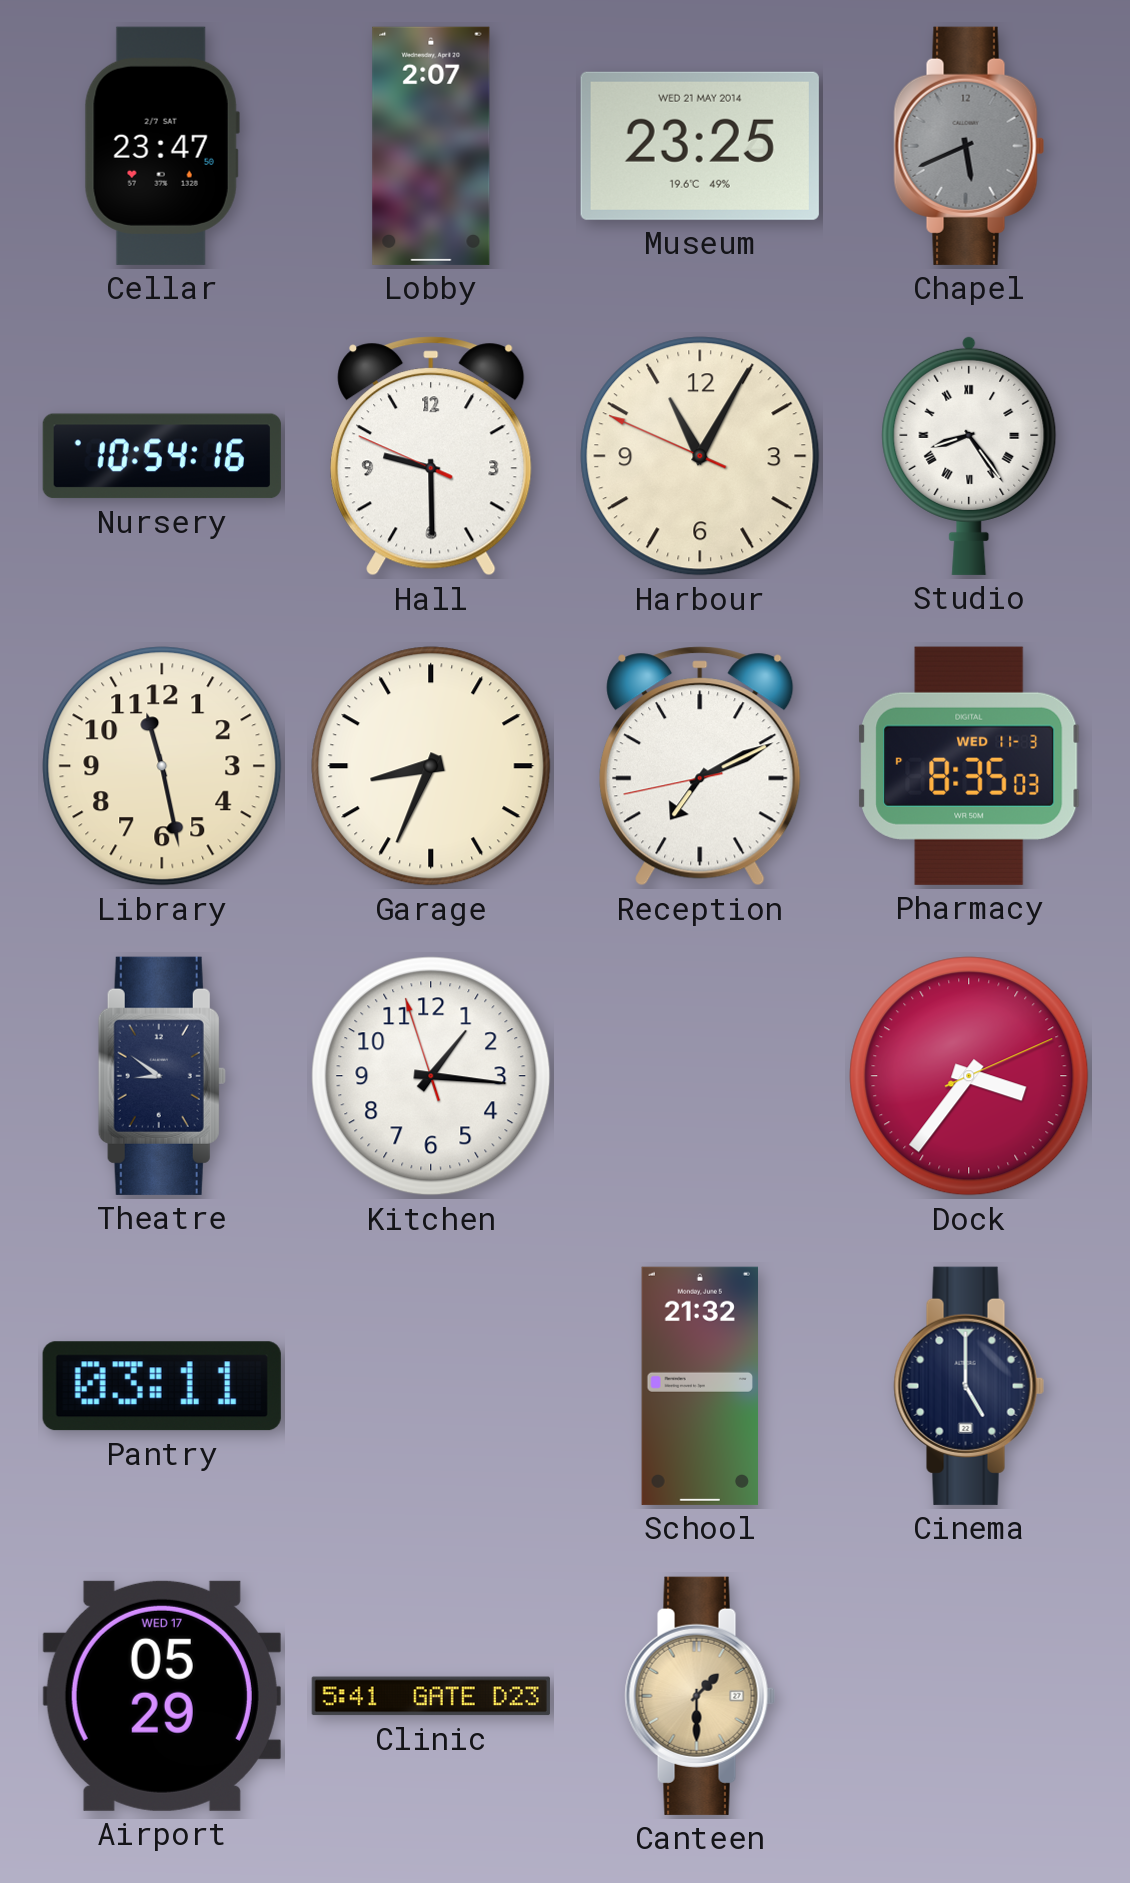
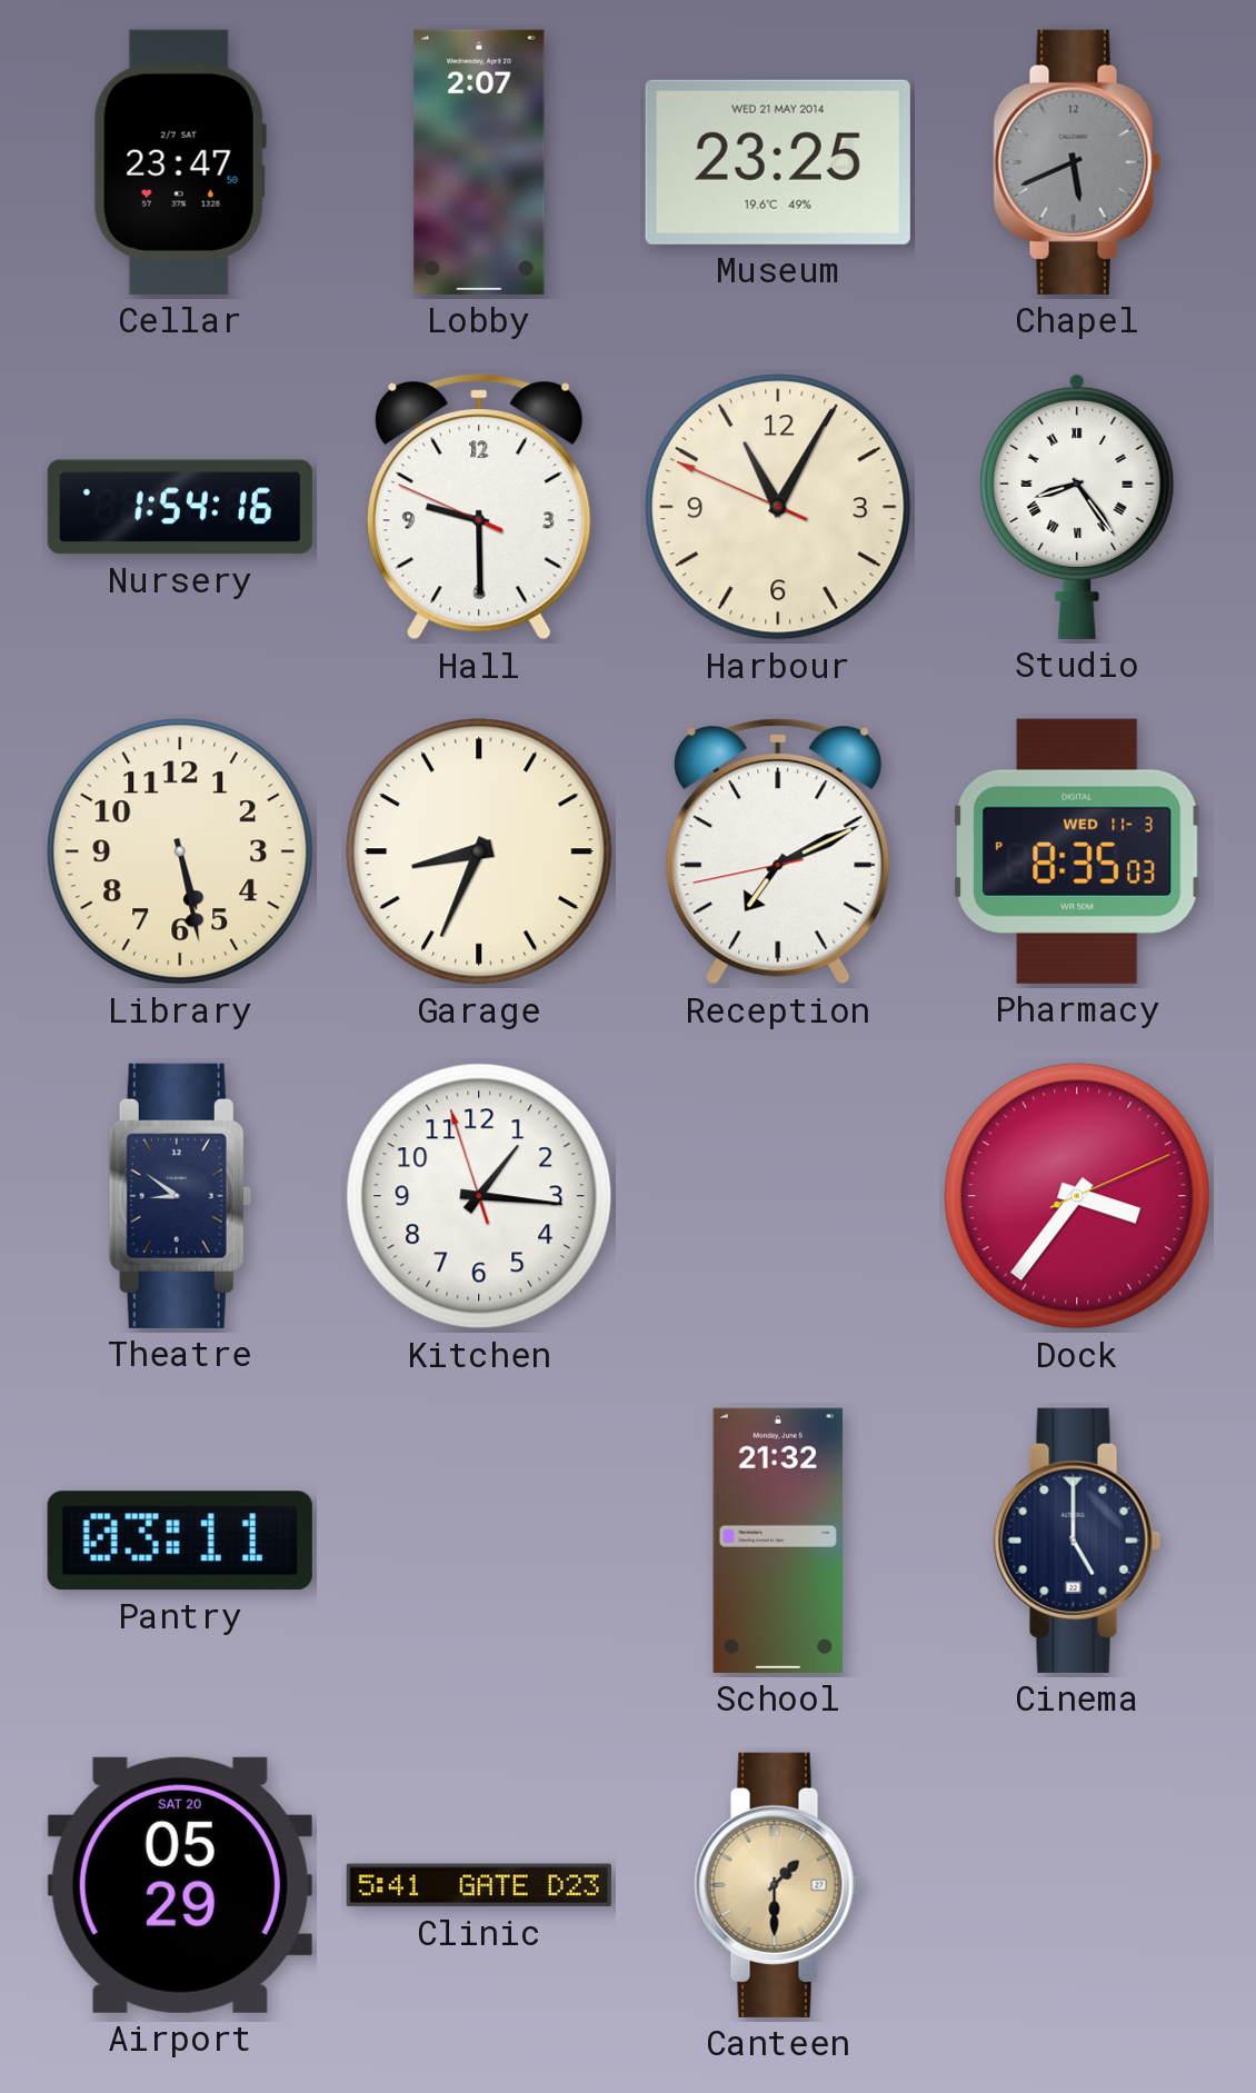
Nursery: 10:54 -> 1:54 (180, 507)
Library: 11:28 -> 5:28 (180, 851)
Airport date: WED 17 -> SAT 20 (180, 1885)
